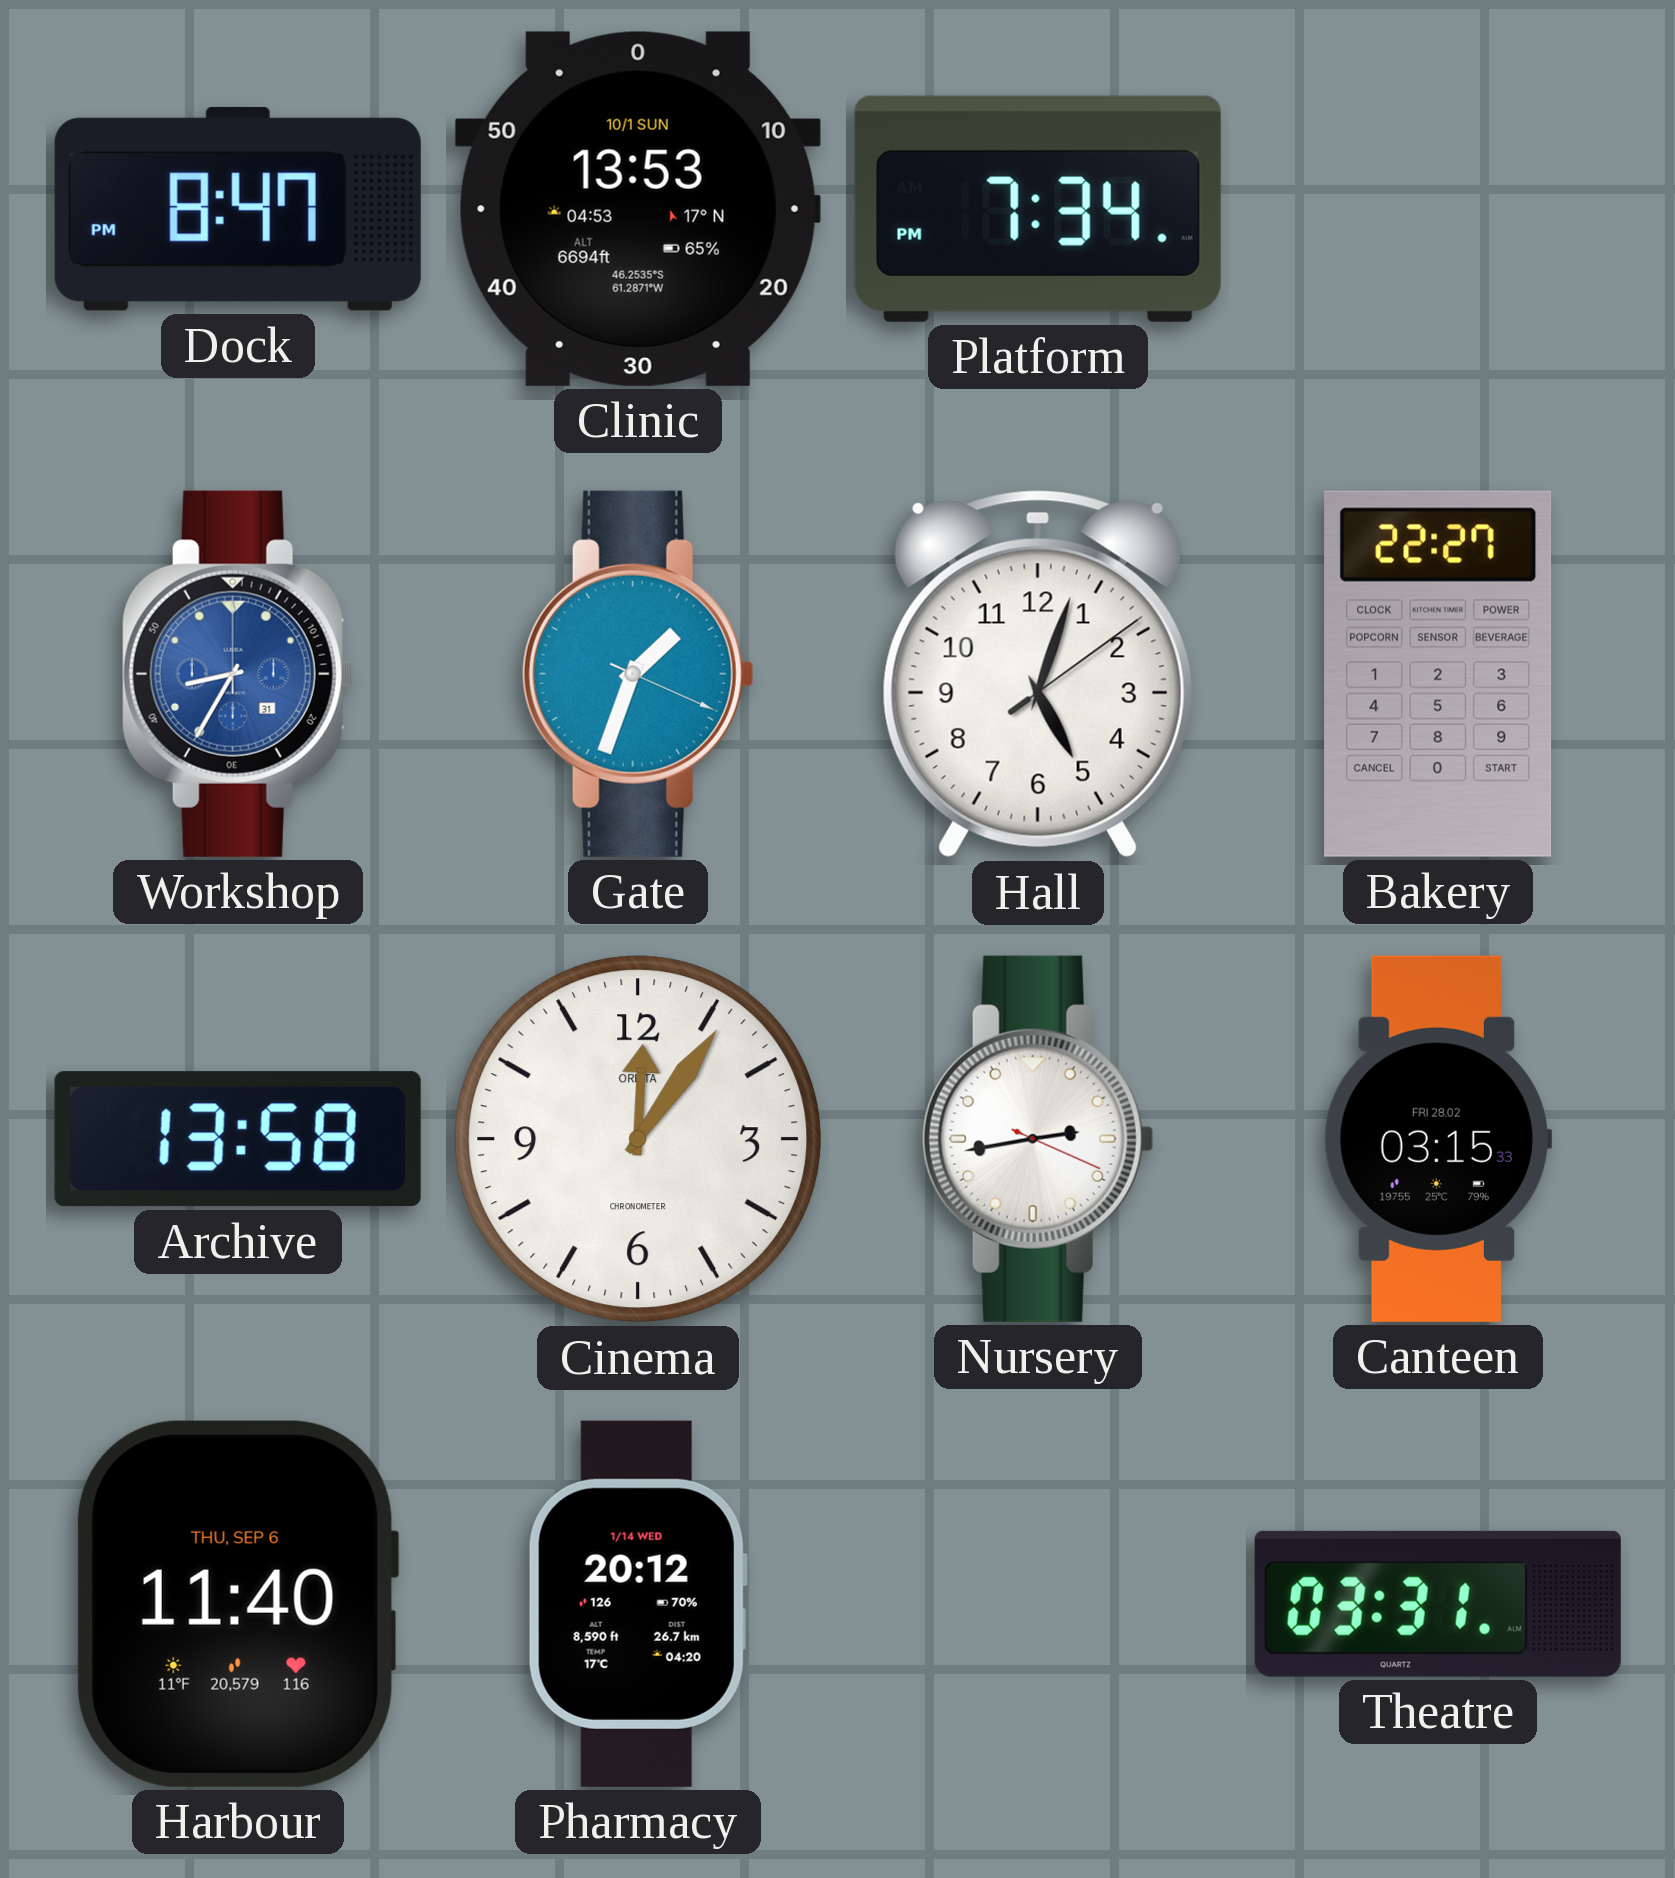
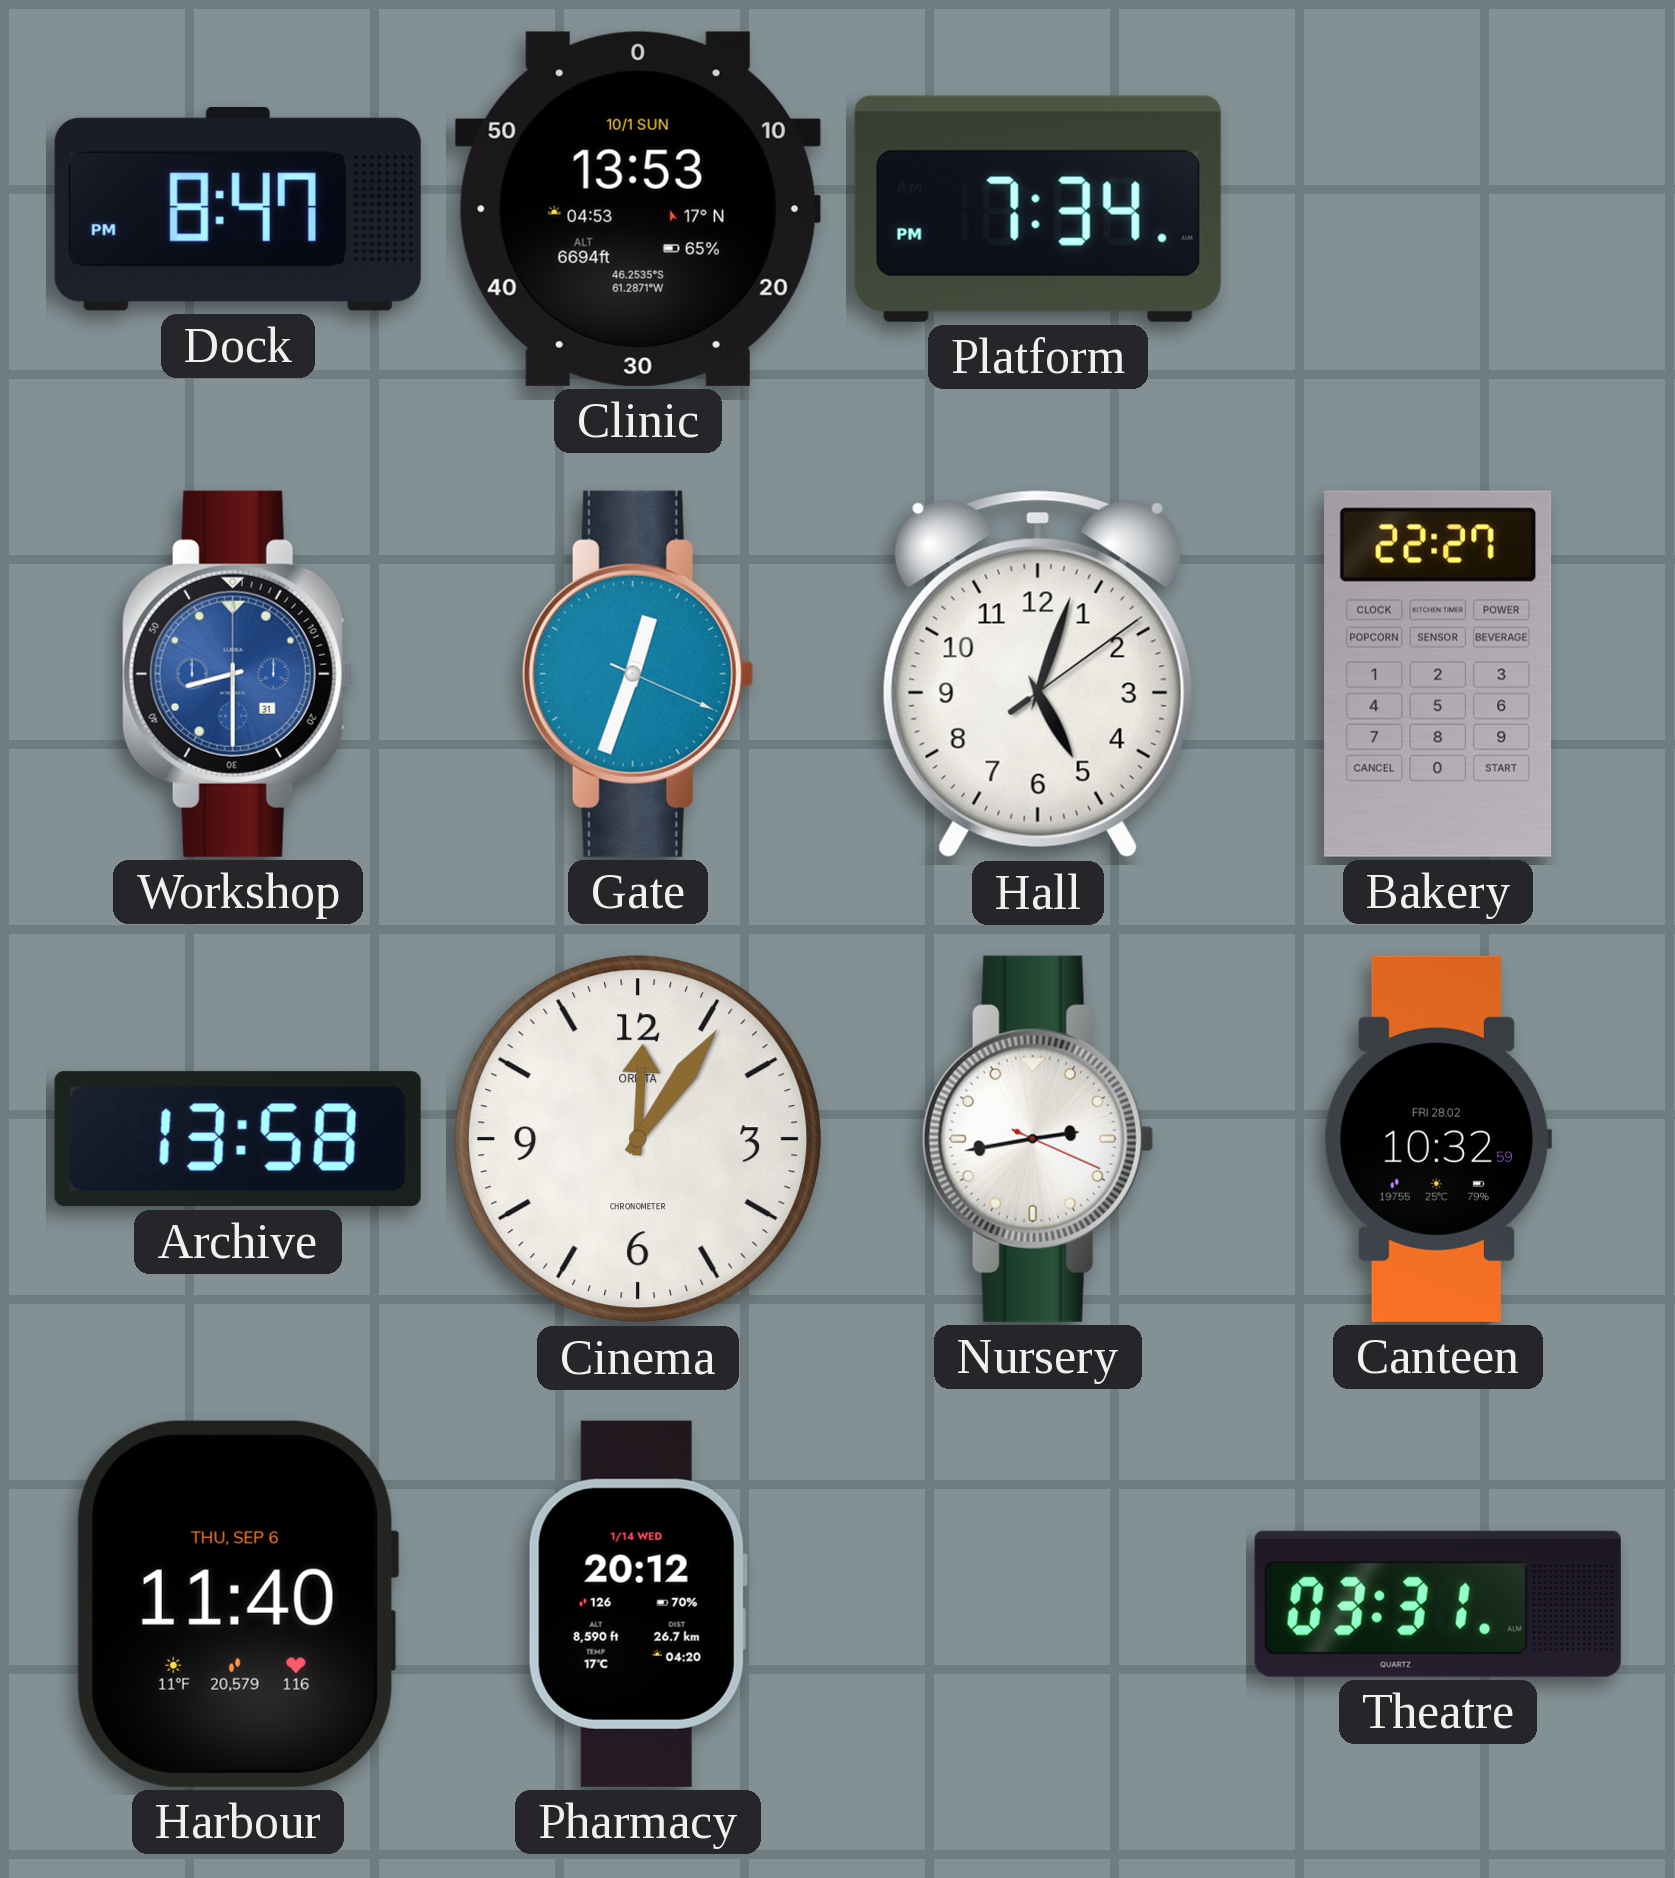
Workshop: 8:35 -> 8:30 (238, 674)
Gate: 1:33 -> 12:33 (638, 674)
Canteen: 03:15 -> 10:32 (1438, 1139)
